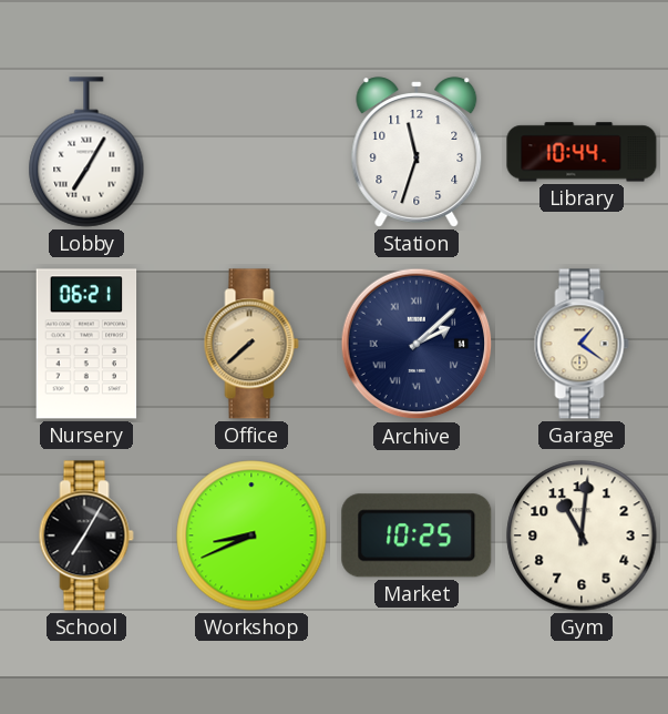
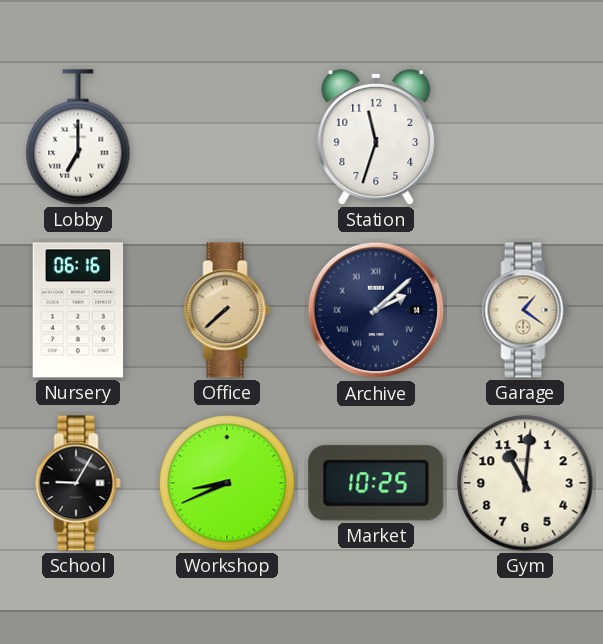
Lobby: 7:05 -> 7:00 (78, 137)
Library: 10:44 -> none (582, 152)
Nursery: 06:21 -> 06:16 (78, 310)
School: 7:05 -> 9:05 (78, 483)
